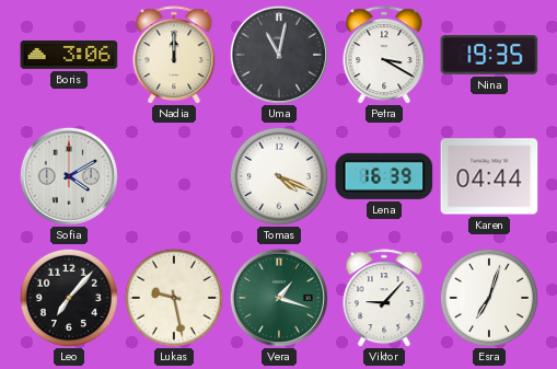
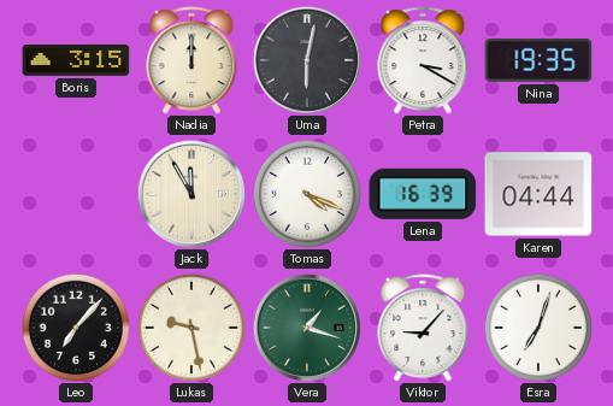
Boris: 3:06 -> 3:15 (76, 60)
Uma: 11:02 -> 6:02 (307, 60)
Sofia: 4:10 -> none (69, 176)
Jack: none -> 11:55 (191, 194)
